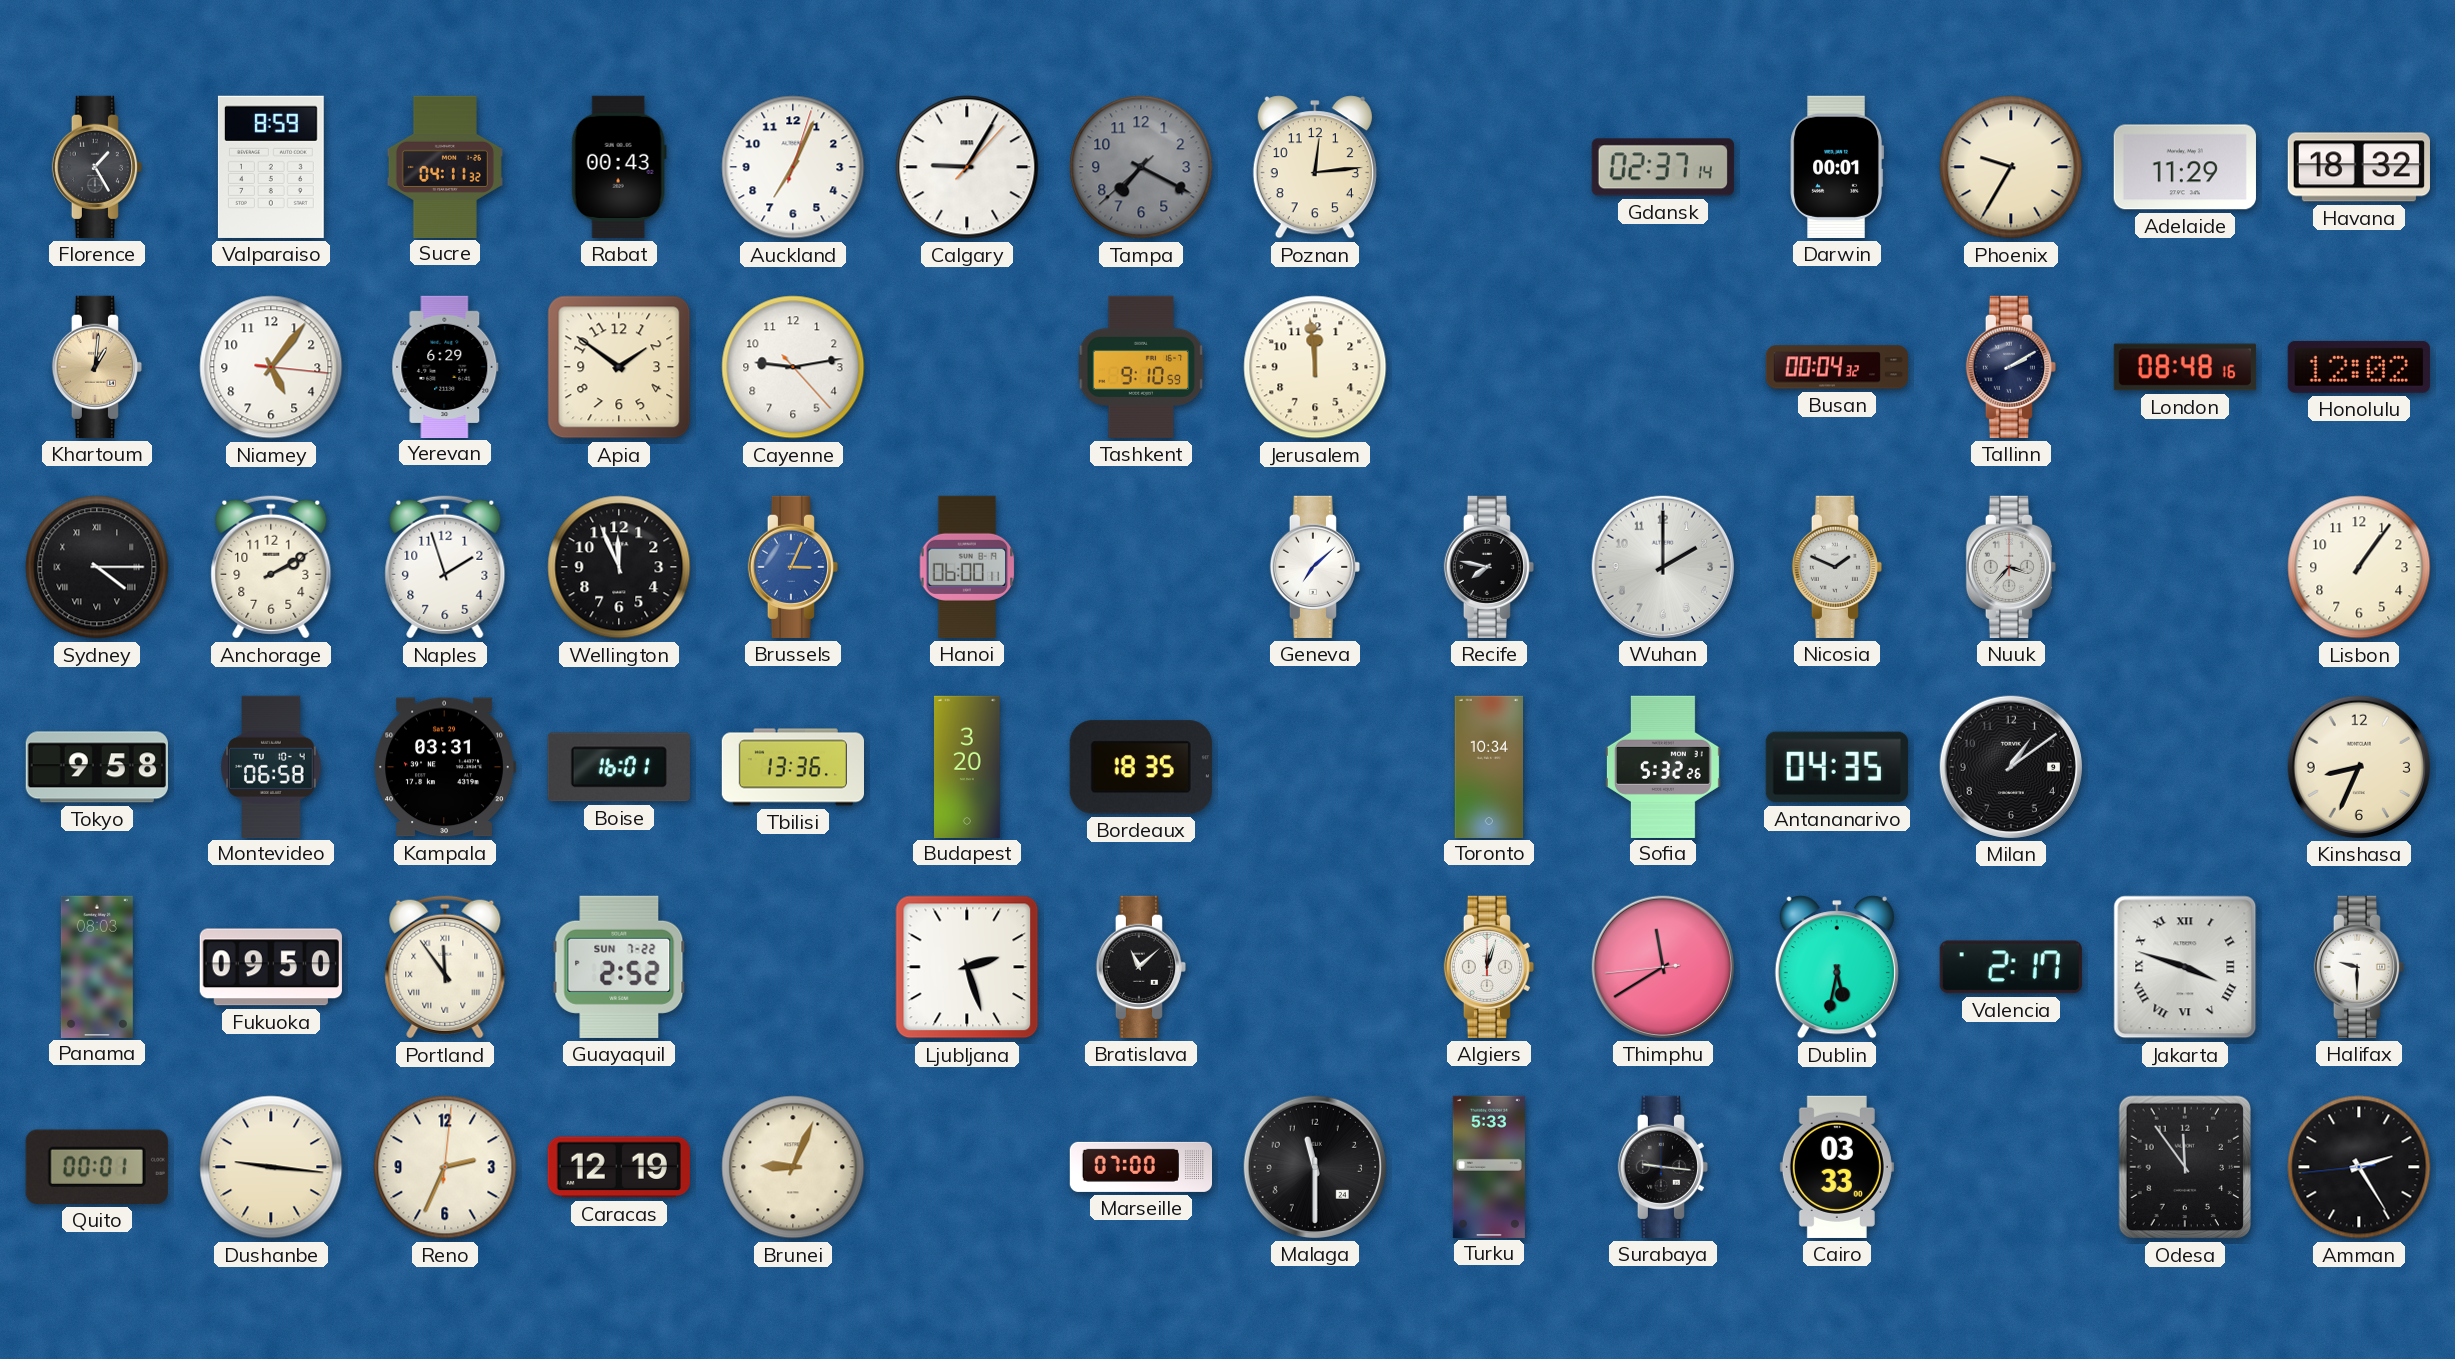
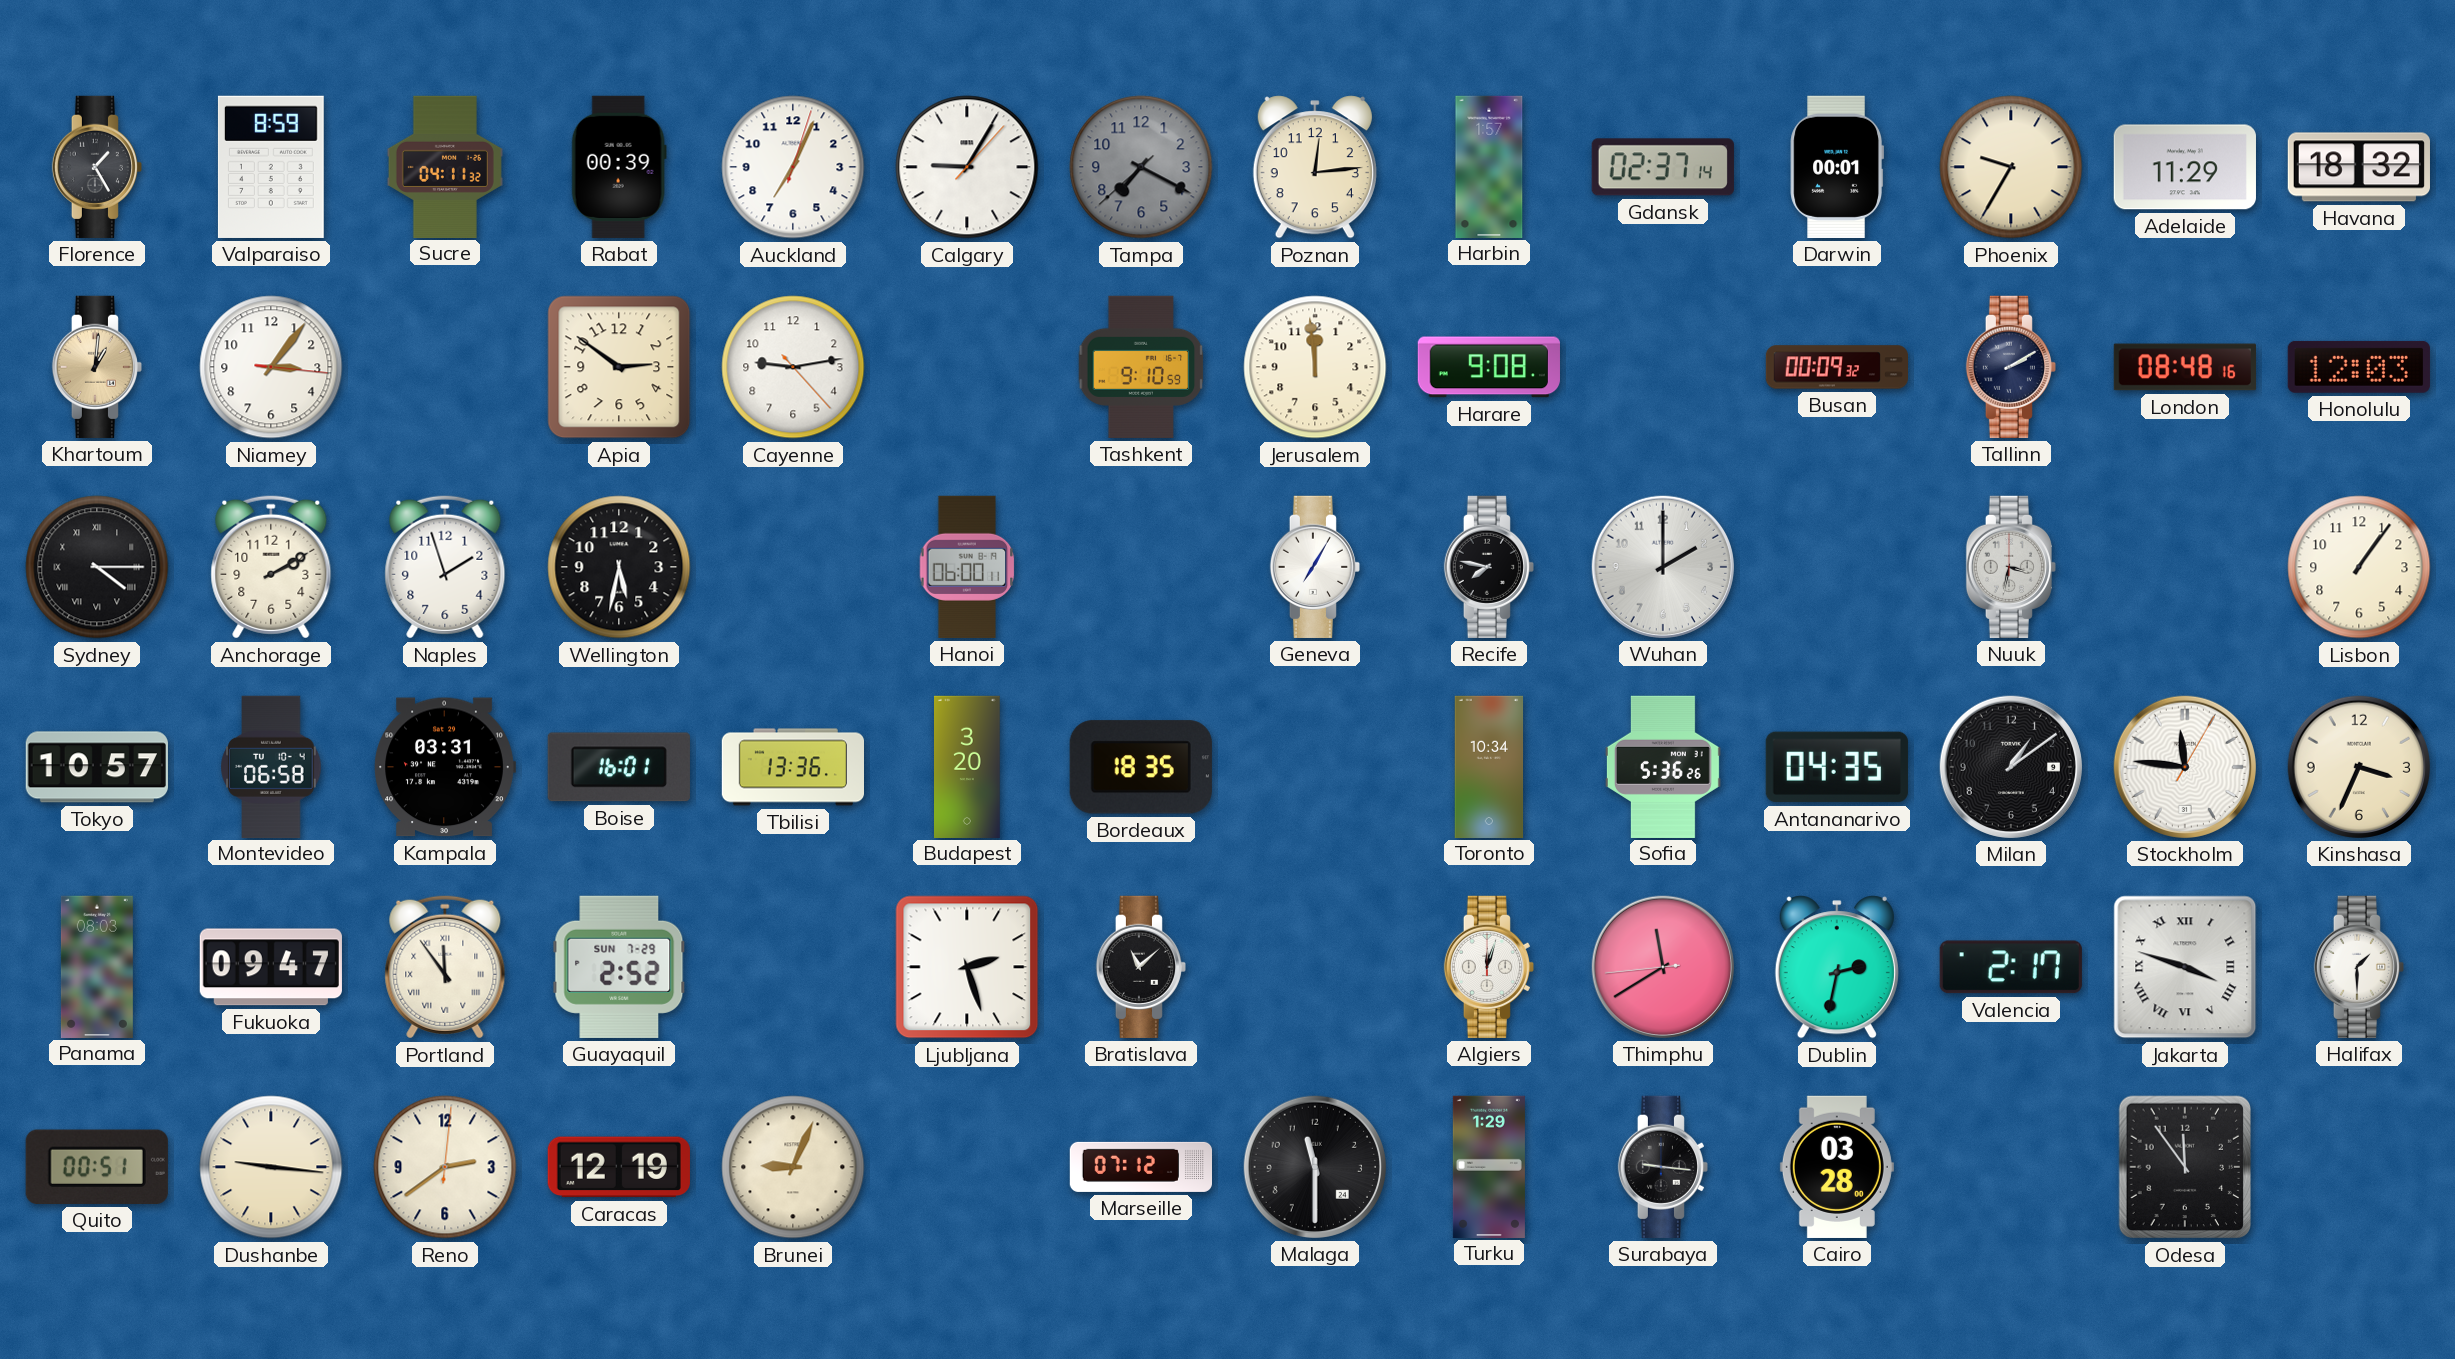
Rabat: 00:43 -> 00:39 (619, 167)
Harbin: none -> 1:57 (1489, 166)
Niamey: 5:06 -> 3:06 (271, 367)
Yerevan: 6:29 -> none (445, 366)
Apia: 1:51 -> 2:51 (619, 367)
Harare: none -> 9:08 (1489, 367)
Busan: 00:04 -> 00:09 (1836, 367)
Honolulu: 12:02 -> 12:03 (2359, 367)
Wellington: 11:56 -> 5:32 (619, 567)
Brussels: 3:04 -> none (792, 567)
Geneva: 7:08 -> 7:05 (1314, 567)
Nicosia: 1:49 -> none (1836, 567)
Nuuk: 3:37 -> 3:32 (2010, 567)
Tokyo: 9:58 -> 10:57 (97, 767)
Sofia: 5:32 -> 5:36 (1663, 766)
Stockholm: none -> 11:46 (2185, 767)
Kinshasa: 8:34 -> 3:34 (2359, 767)
Fukuoka: 09:50 -> 09:47 (271, 967)
Guayaquil date: SUN 7-22 -> SUN 7-29 (619, 967)
Dublin: 5:32 -> 2:32 (1837, 967)
Halifax: 9:30 -> 1:30 (2358, 967)
Quito: 00:01 -> 00:51 (97, 1167)
Reno: 2:34 -> 2:39 (445, 1167)
Marseille: 07:00 -> 07:12 (1140, 1167)
Turku: 5:33 -> 1:29 (1489, 1166)
Cairo: 03:33 -> 03:28 (1837, 1167)
Amman: 2:24 -> none (2359, 1167)
